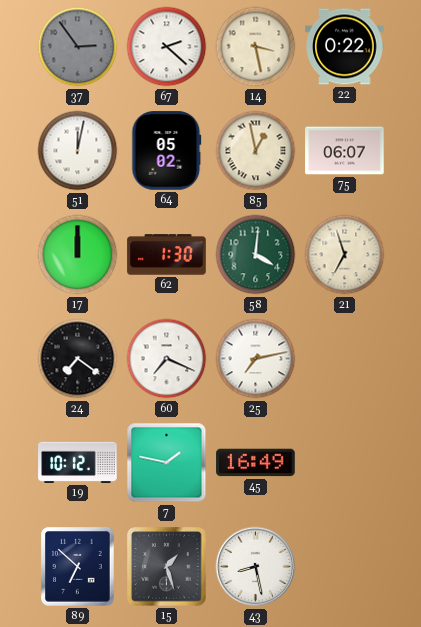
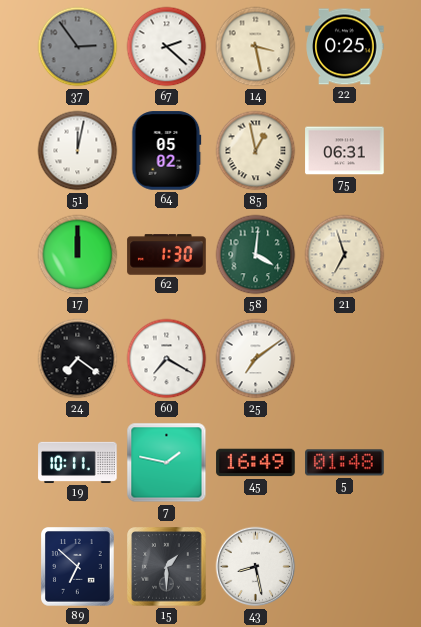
22: 0:22 -> 0:25 (345, 47)
75: 06:07 -> 06:31 (345, 151)
60: 7:19 -> 7:20 (167, 359)
25: 7:13 -> 7:09 (256, 359)
19: 10:12 -> 10:11 (78, 462)
5: none -> 01:48 (345, 463)
15: 1:27 -> 1:30 (167, 567)
